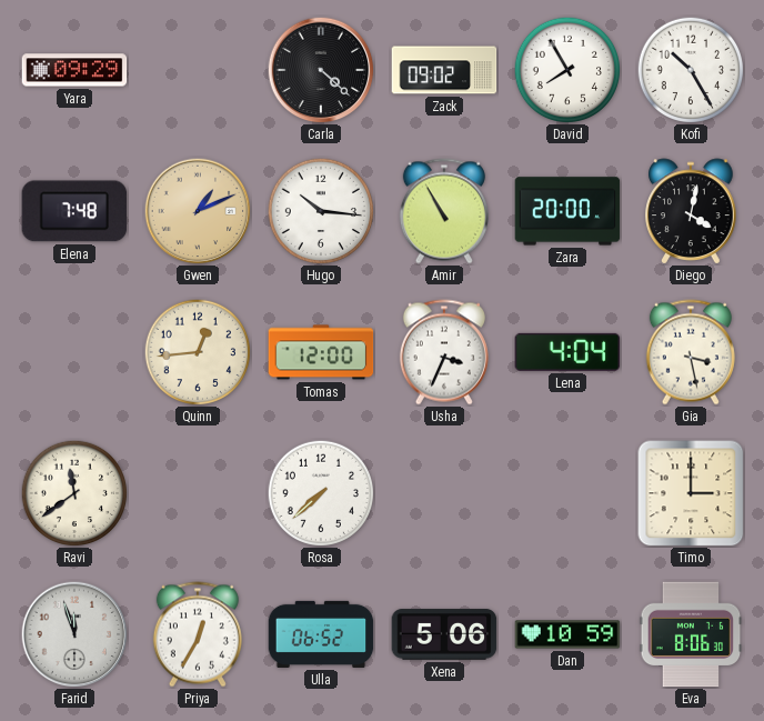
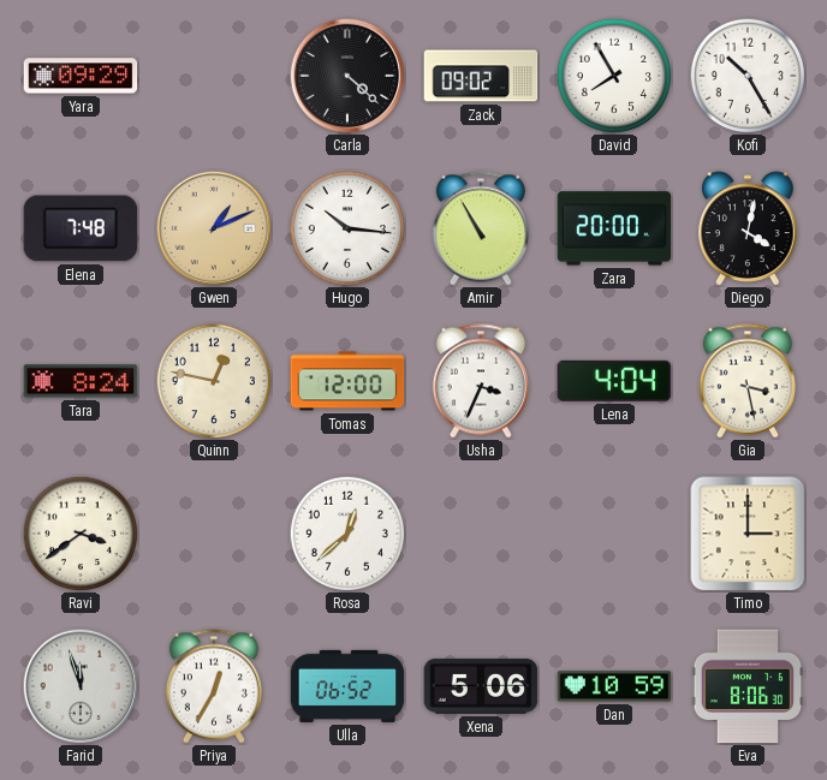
Tara: none -> 8:24 (81, 381)
Quinn: 12:44 -> 12:47 (213, 380)
Ravi: 11:39 -> 3:39 (79, 532)
Rosa: 7:38 -> 12:38 (346, 532)
